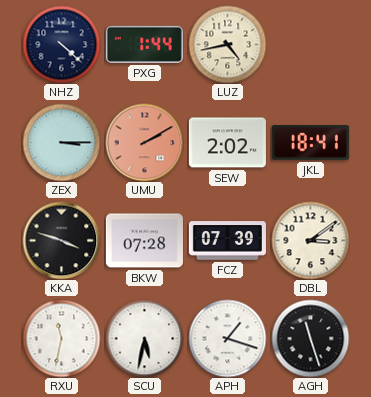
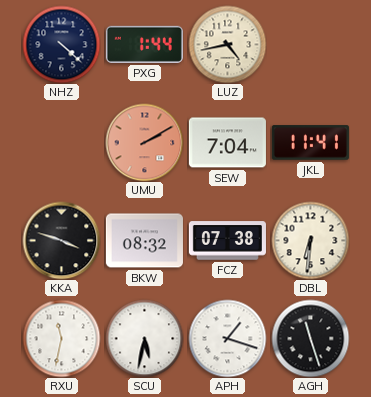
ZEX: 3:15 -> none (61, 142)
SEW: 2:02 -> 7:04 (227, 143)
JKL: 18:41 -> 11:41 (310, 143)
BKW: 07:28 -> 08:32 (144, 241)
FCZ: 07:39 -> 07:38 (227, 241)
DBL: 3:09 -> 6:31 (310, 240)
